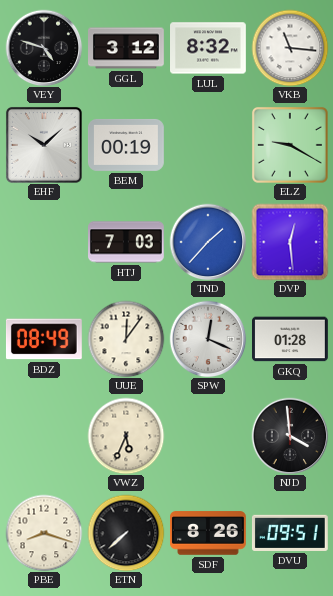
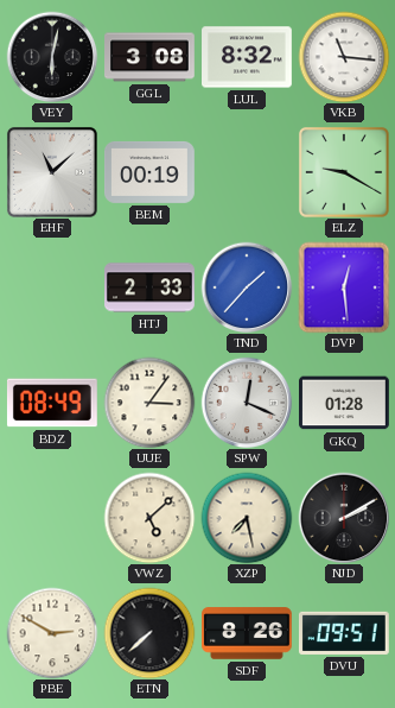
VEY: 4:48 -> 6:02 (52, 57)
GGL: 3:12 -> 3:08 (151, 57)
EHF: 10:08 -> 11:08 (52, 172)
HTJ: 7:03 -> 2:33 (151, 287)
UUE: 12:06 -> 3:06 (149, 403)
VWZ: 5:34 -> 5:08 (149, 518)
XZP: none -> 7:28 (247, 518)
NJD: 3:59 -> 2:10 (344, 518)
PBE: 8:18 -> 2:50 (52, 633)
